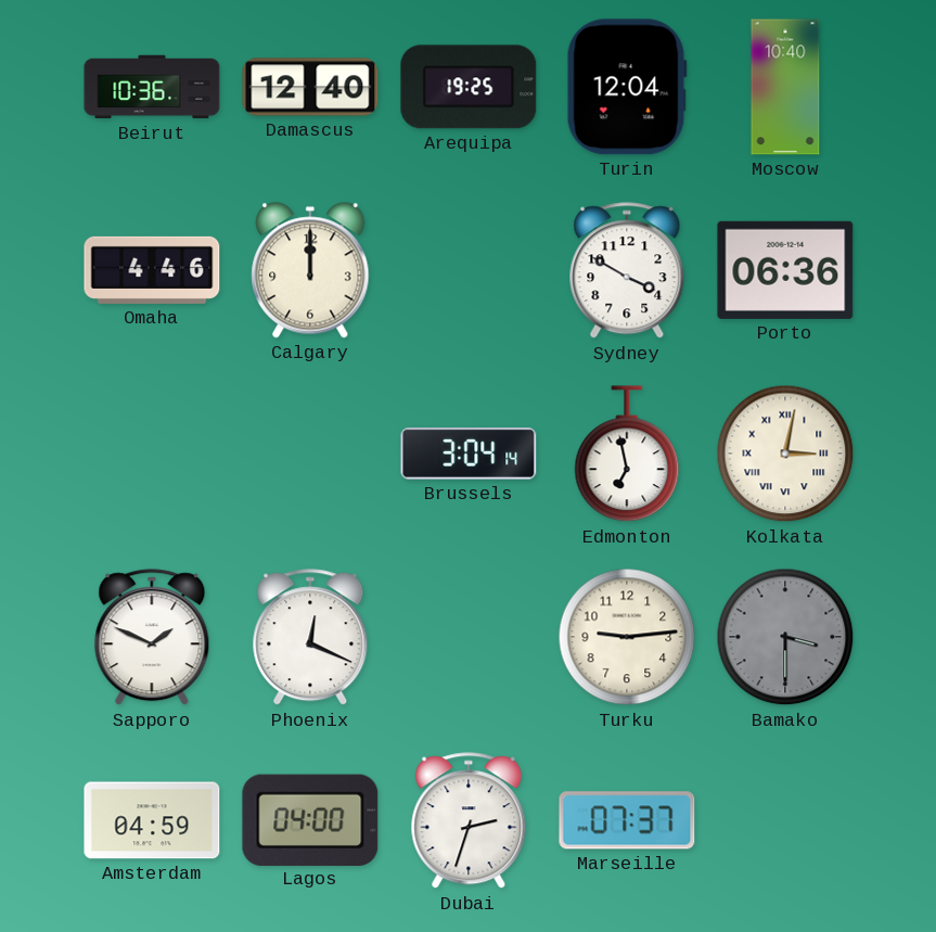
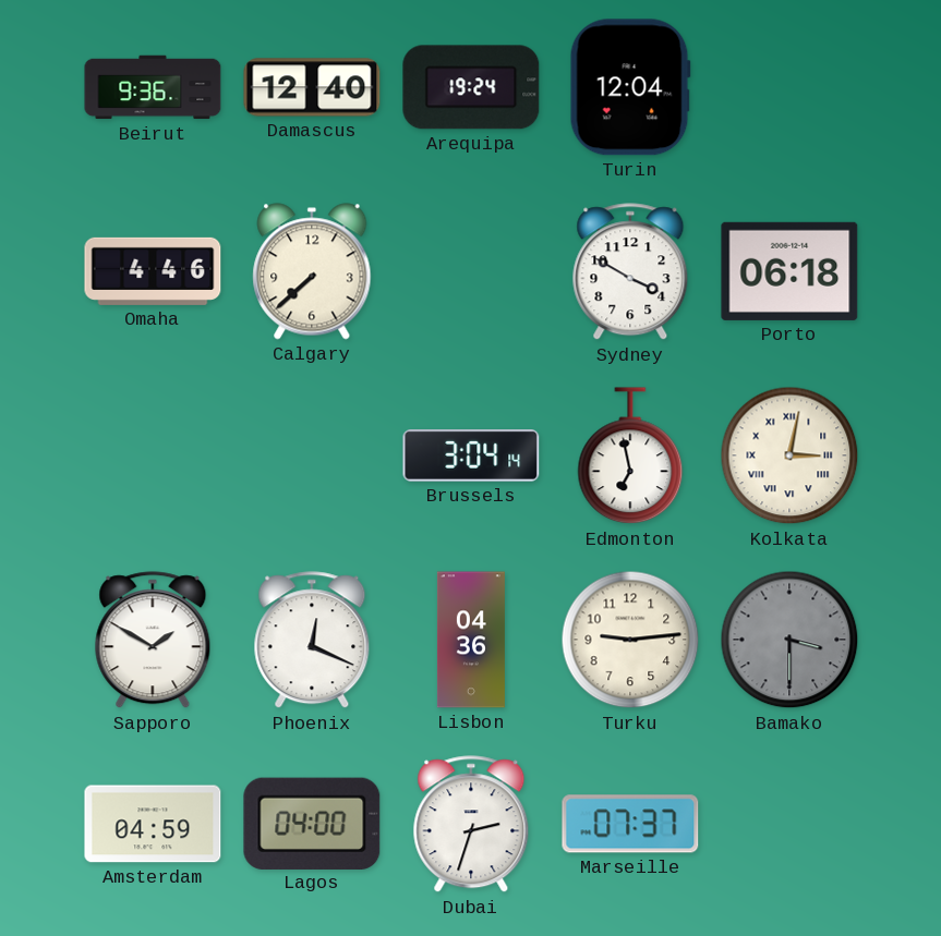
Beirut: 10:36 -> 9:36 (153, 87)
Arequipa: 19:25 -> 19:24 (471, 87)
Moscow: 10:40 -> none (785, 87)
Calgary: 12:00 -> 7:38 (312, 271)
Porto: 06:36 -> 06:18 (789, 271)
Sapporo: 1:49 -> 1:50 (153, 641)
Lisbon: none -> 04:36 (471, 640)
